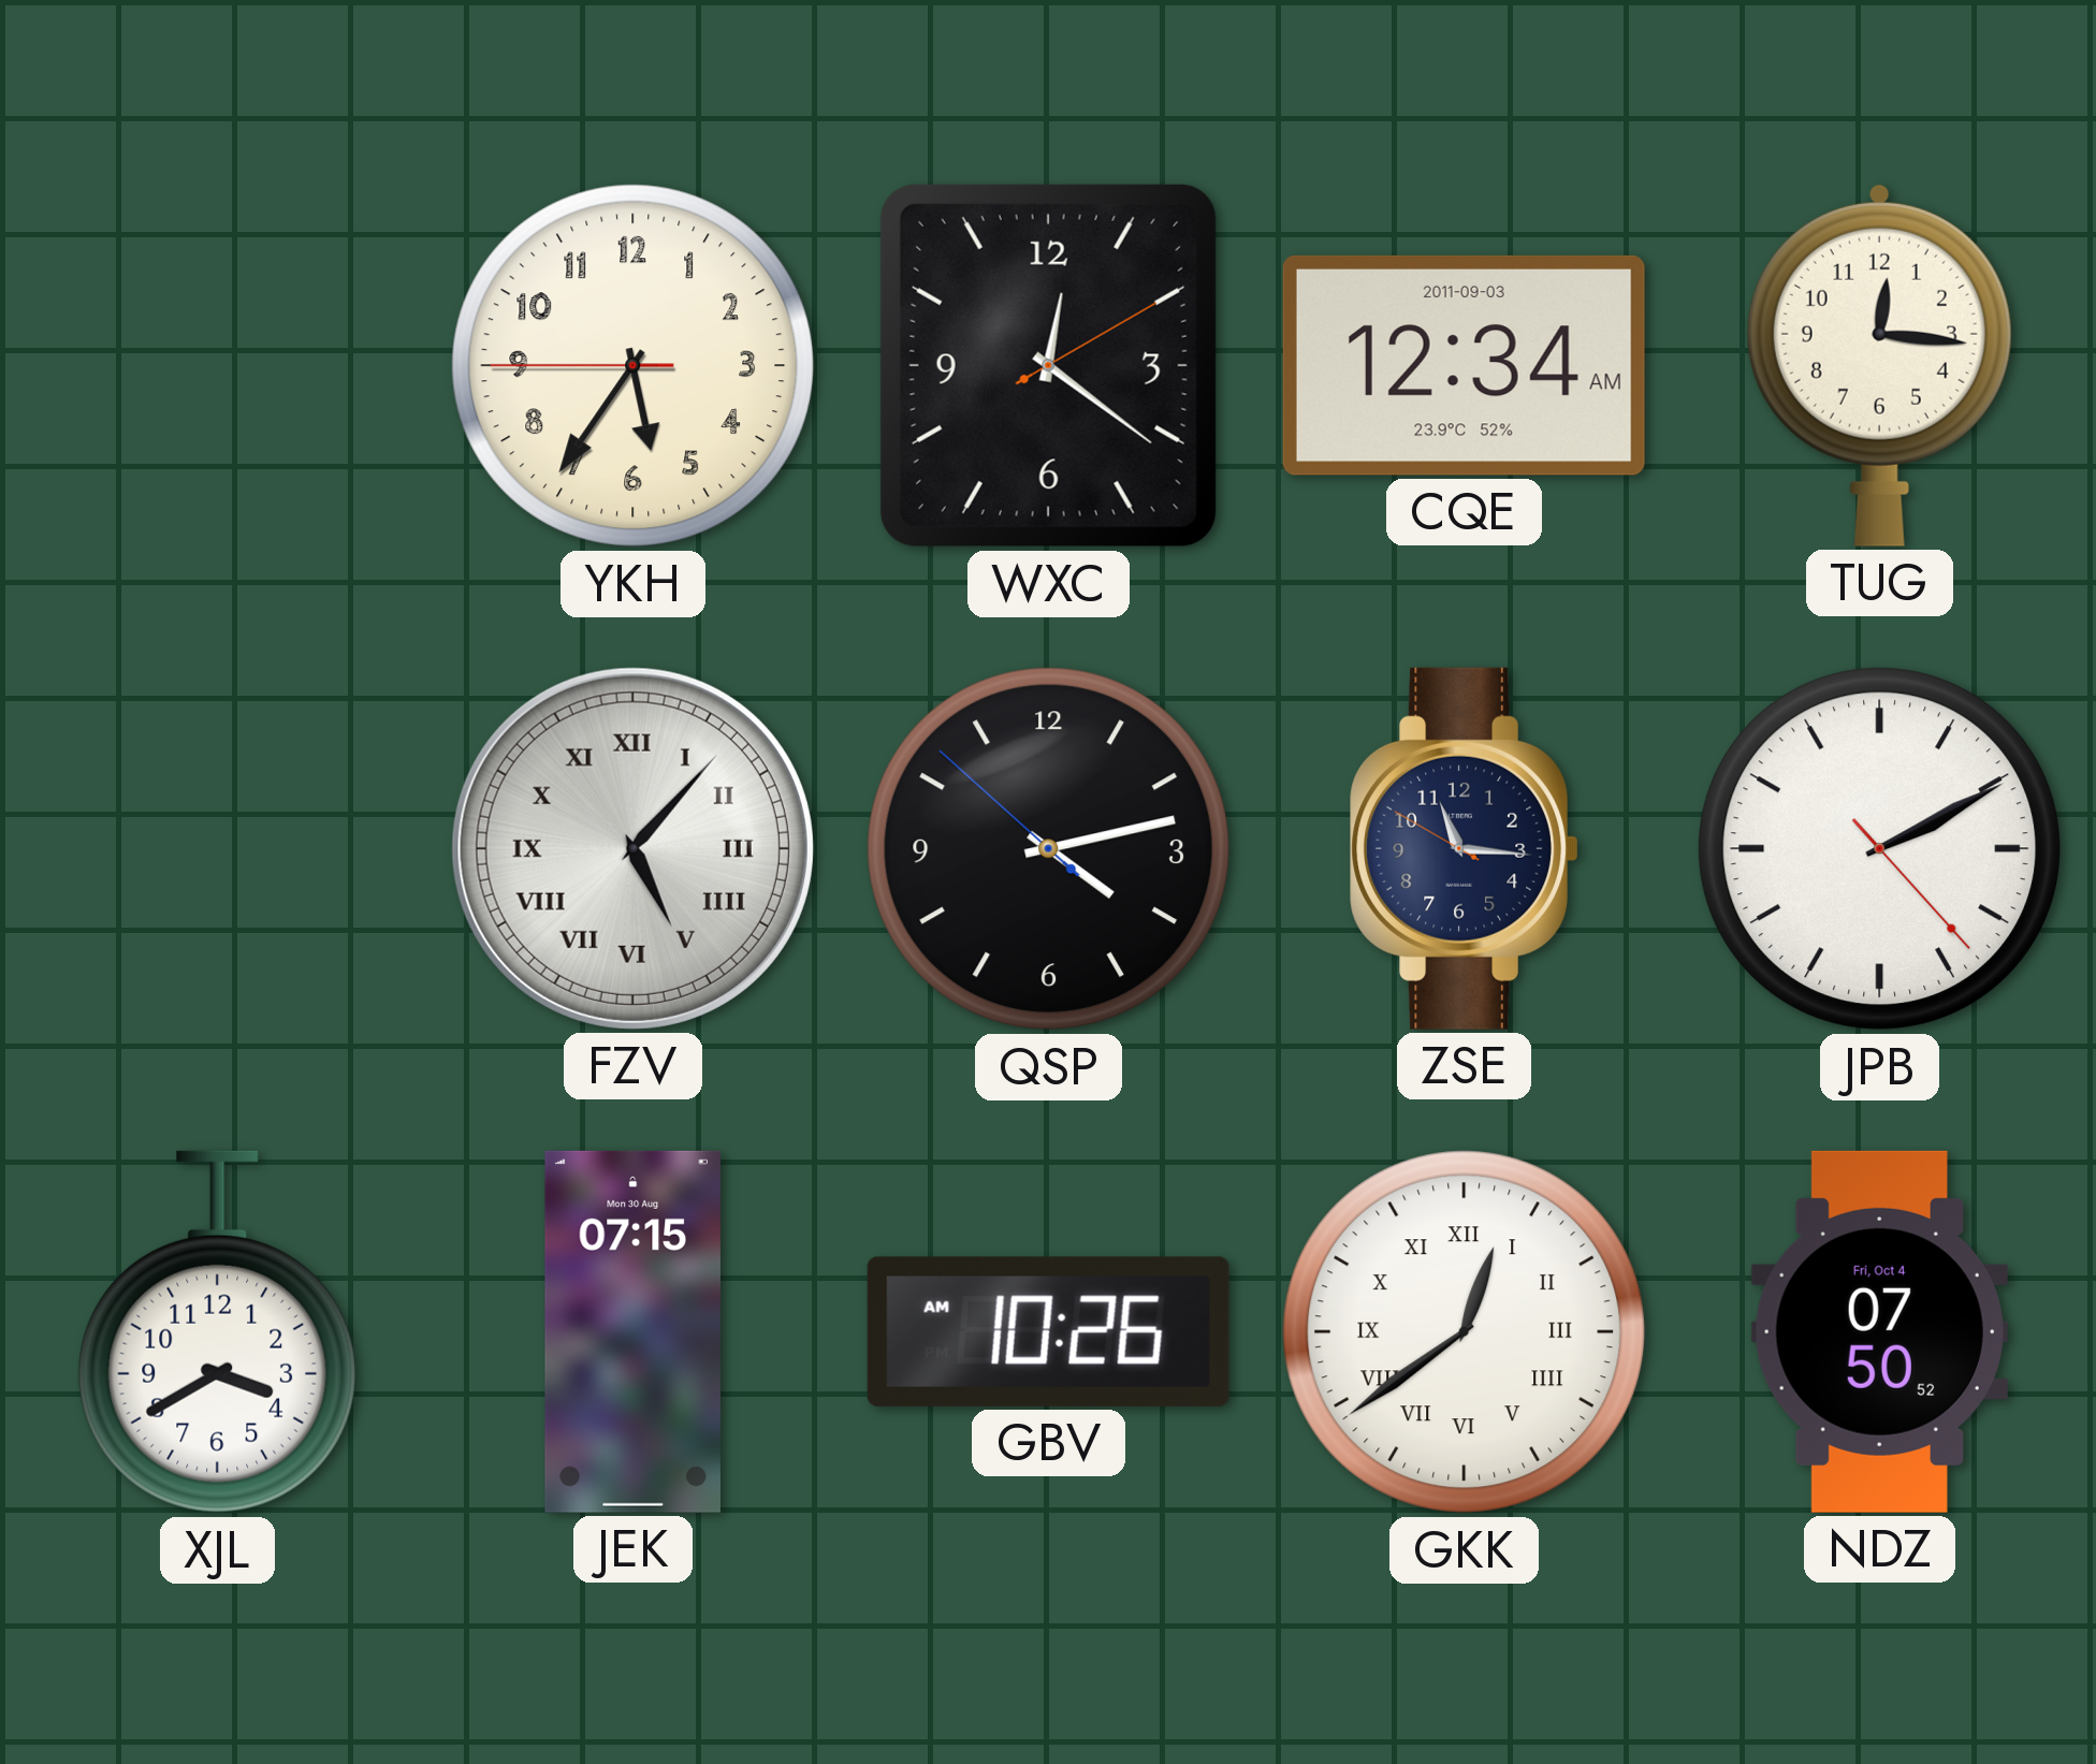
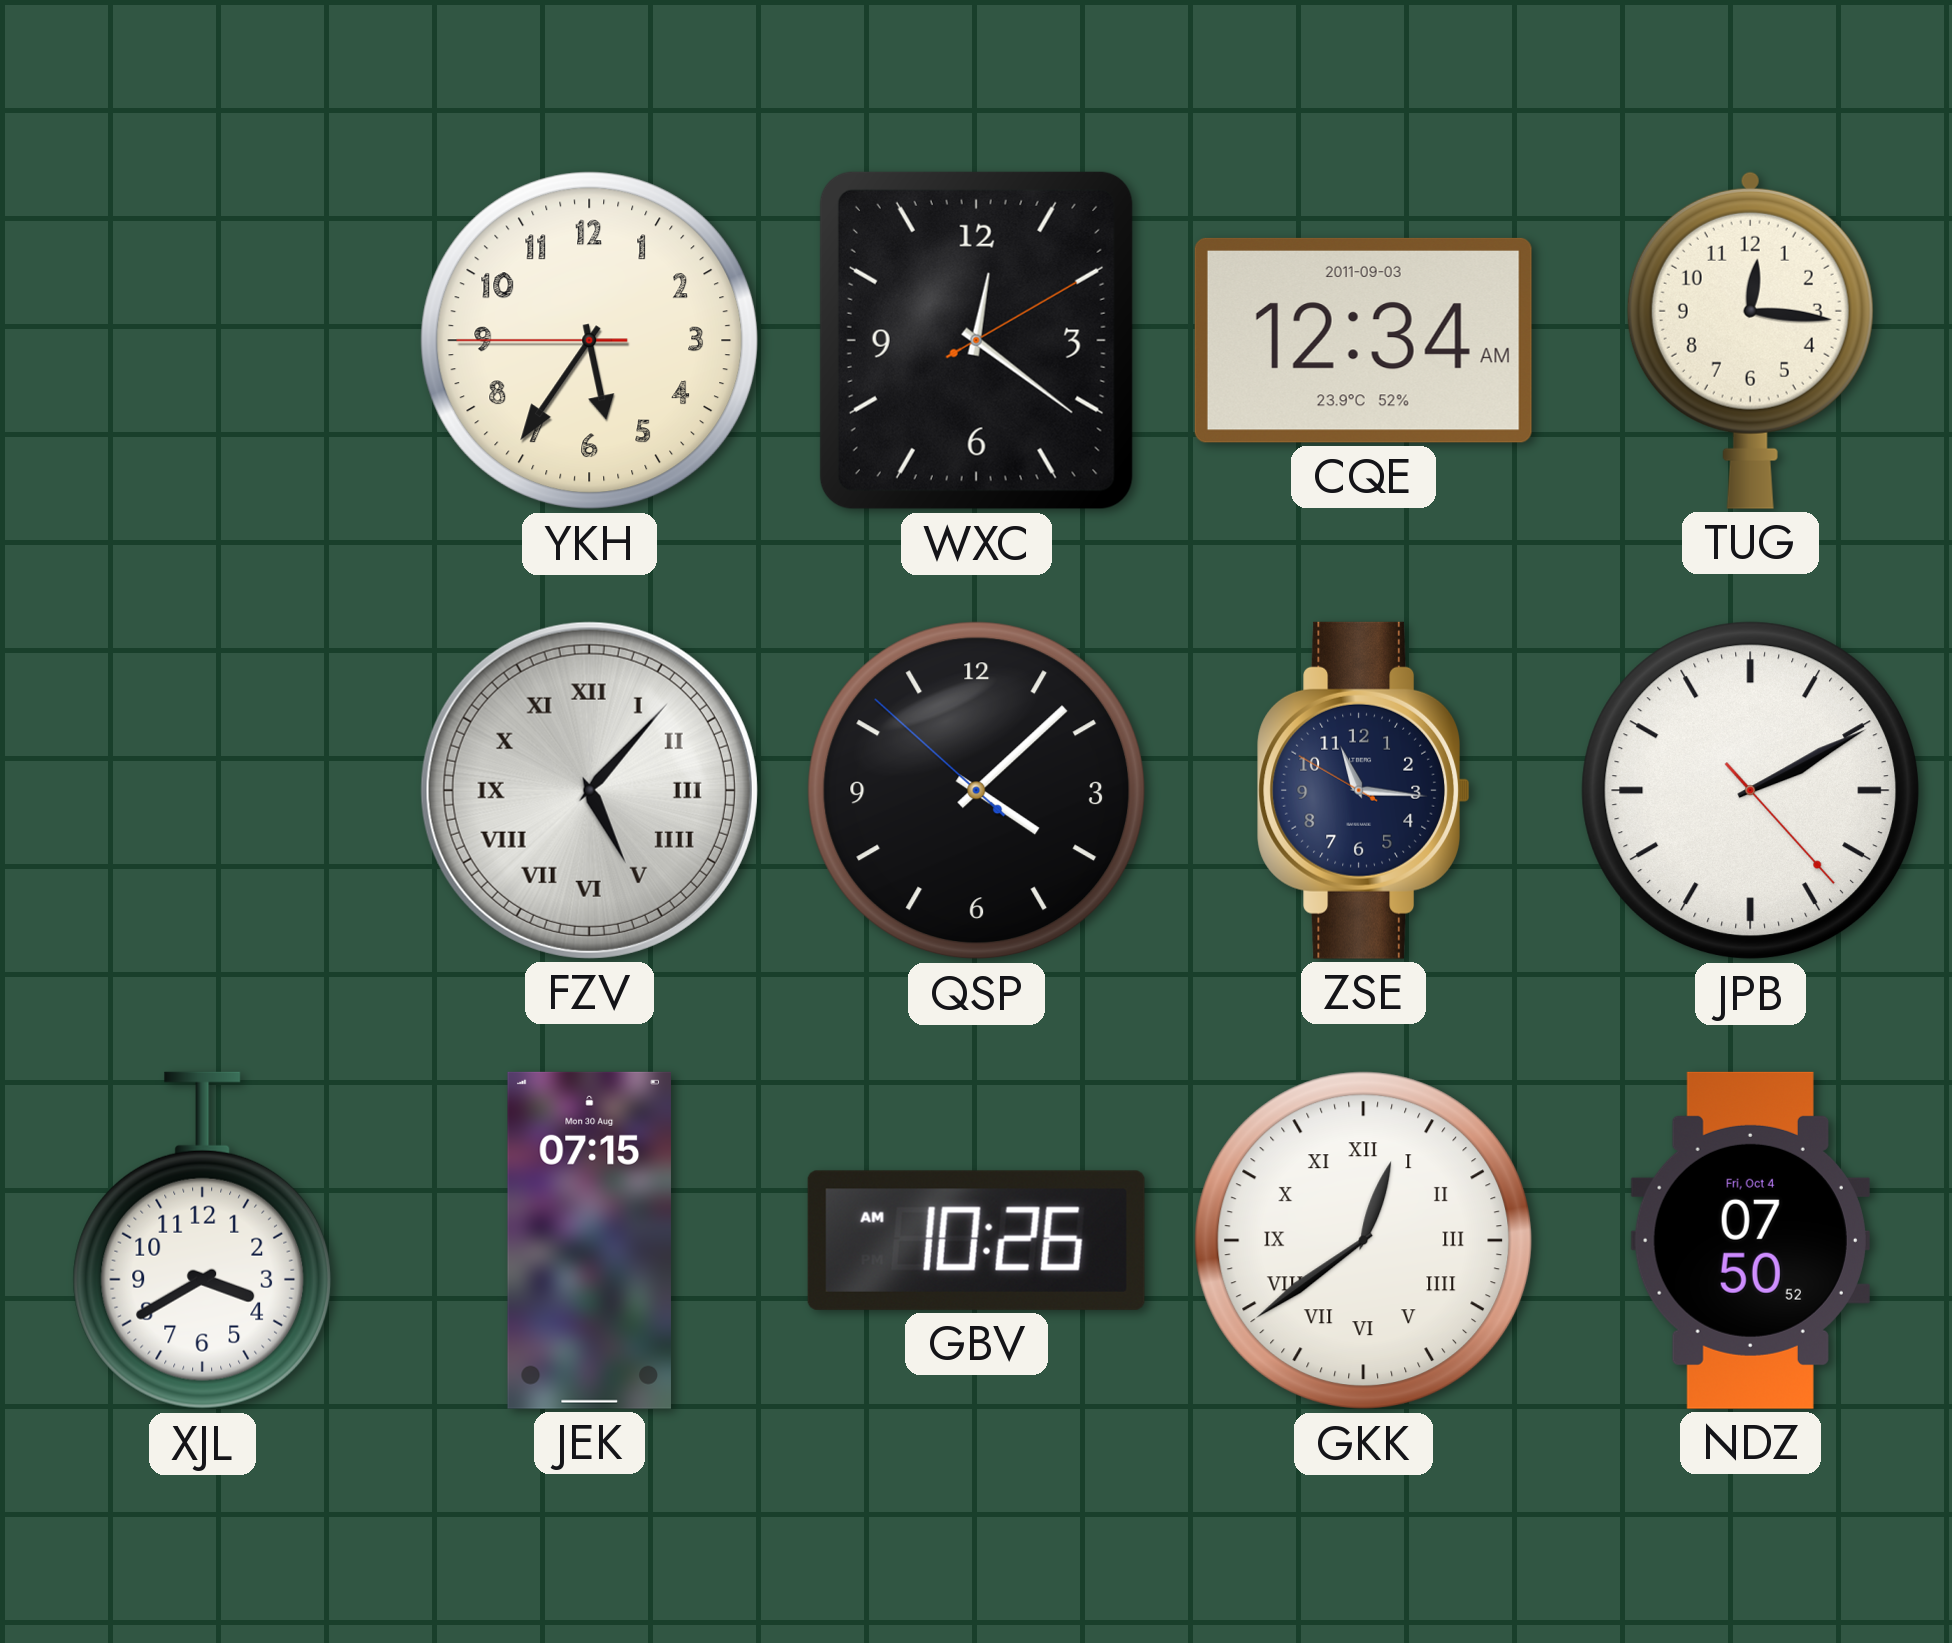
QSP: 4:12 -> 4:07 (977, 791)
